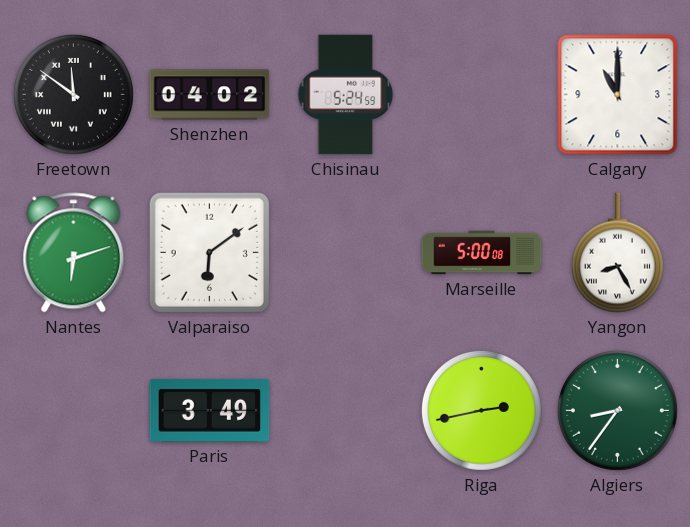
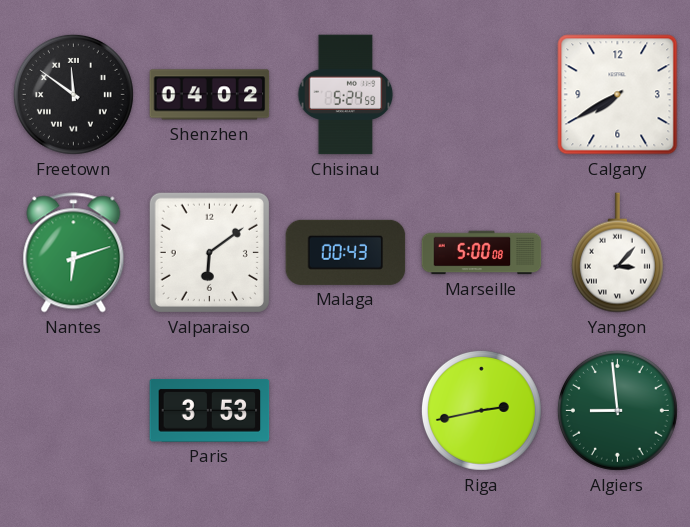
Calgary: 11:00 -> 7:40 (618, 95)
Malaga: none -> 00:43 (346, 252)
Yangon: 8:25 -> 3:07 (617, 253)
Paris: 3:49 -> 3:53 (210, 410)
Algiers: 8:36 -> 8:59 (617, 410)
